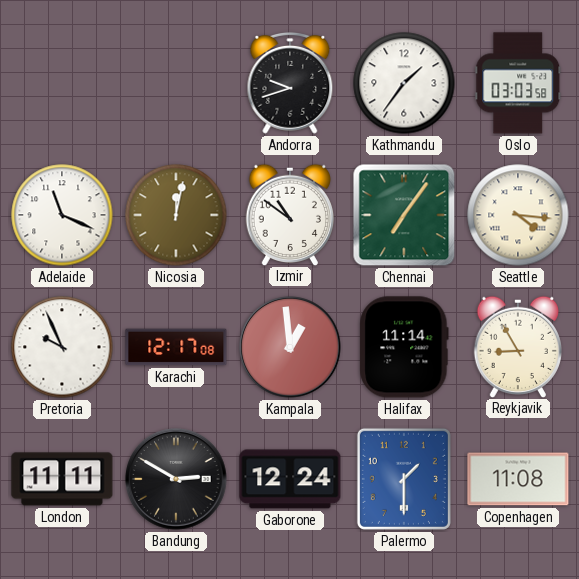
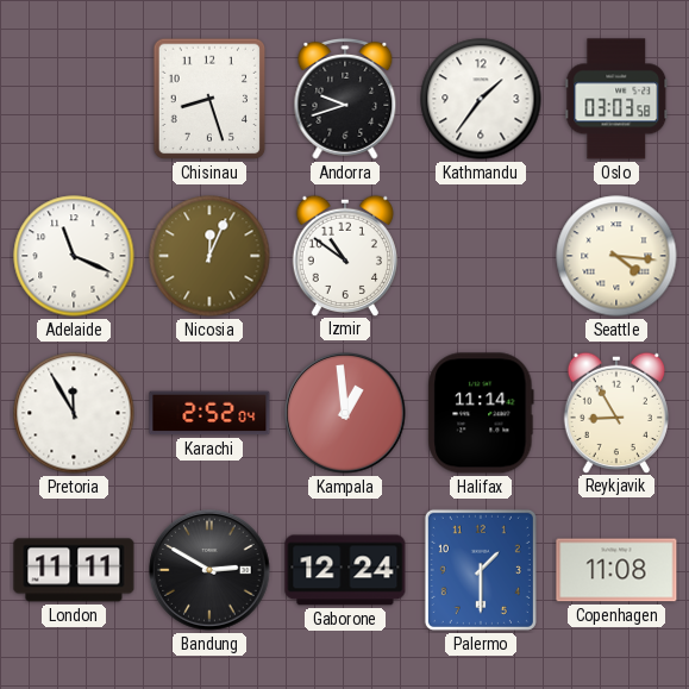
Chisinau: none -> 8:27 (209, 99)
Nicosia: 12:02 -> 12:04 (209, 256)
Chennai: 7:06 -> none (404, 215)
Pretoria: 9:56 -> 11:55 (74, 413)
Karachi: 12:17 -> 2:52 (209, 413)
